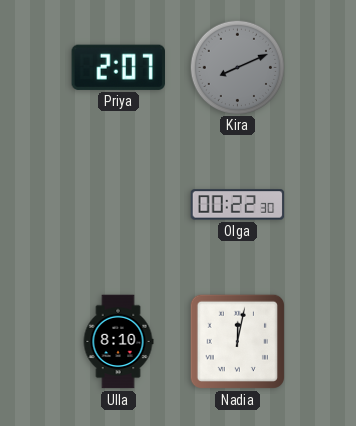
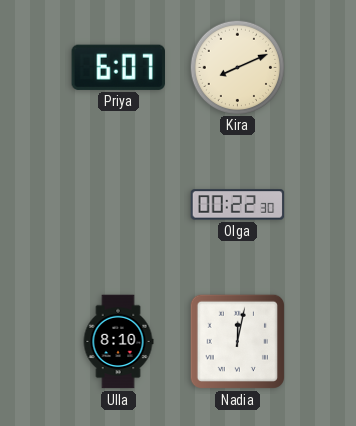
Priya: 2:07 -> 6:07 (118, 67)
Kira dial: grey -> cream (237, 67)
